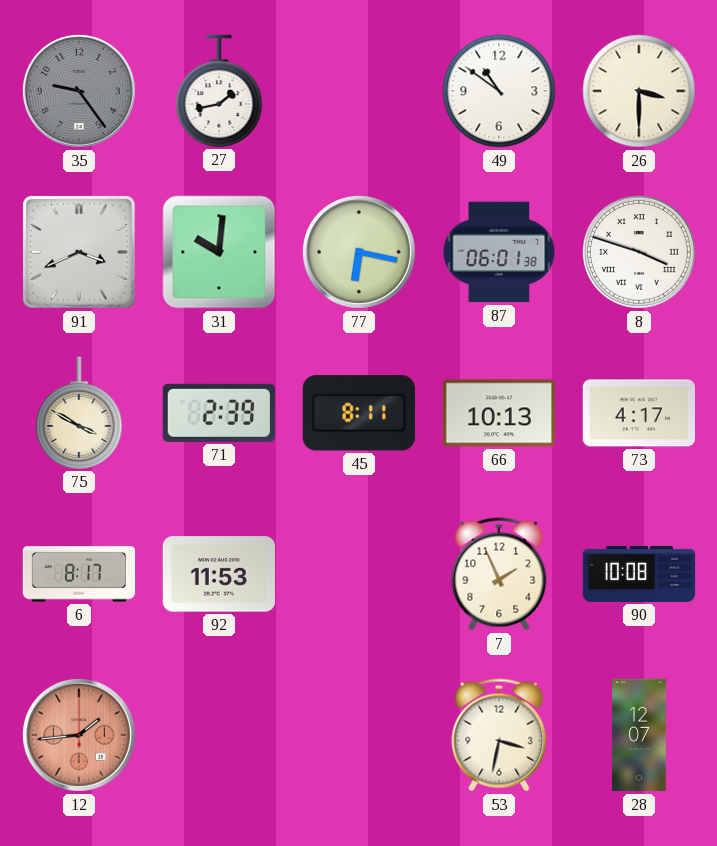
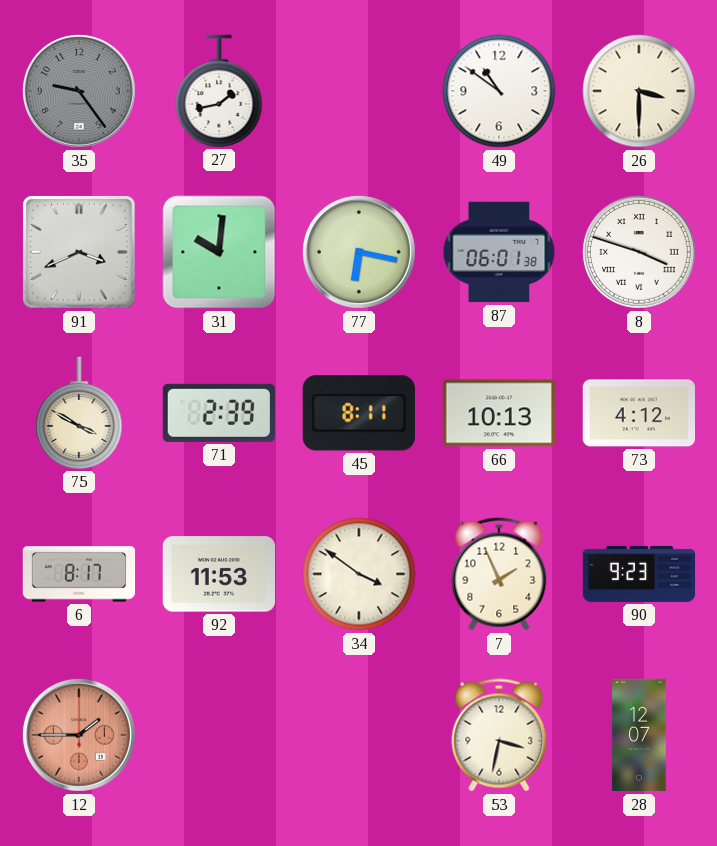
73: 4:17 -> 4:12 (638, 413)
34: none -> 3:51 (359, 574)
90: 10:08 -> 9:23 (639, 574)
12: 1:44 -> 1:45 (80, 736)
